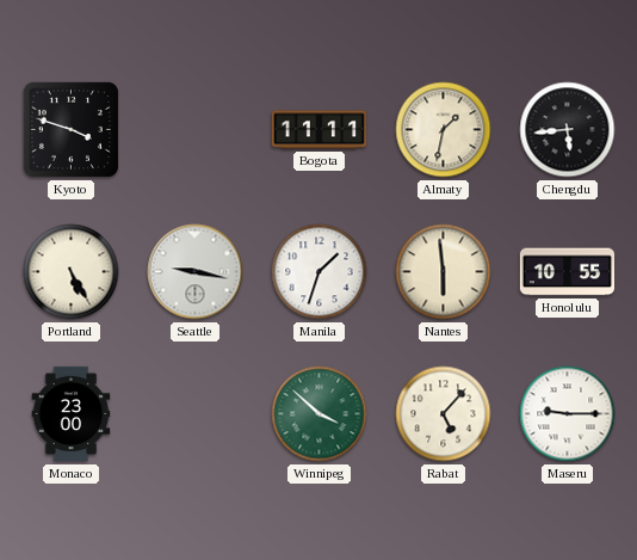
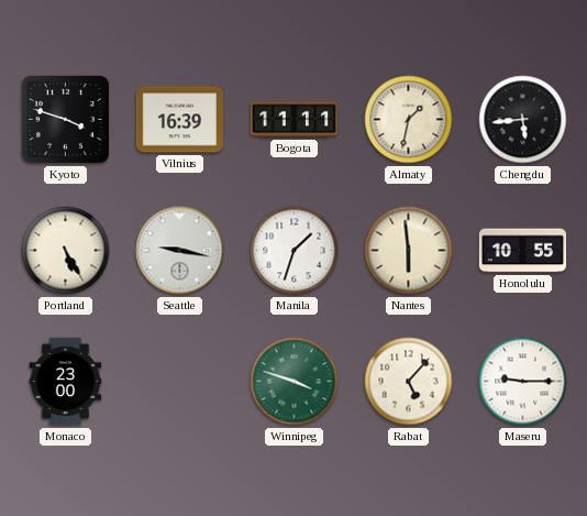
Vilnius: none -> 16:39 (179, 120)
Winnipeg: 3:52 -> 3:48 (295, 382)
